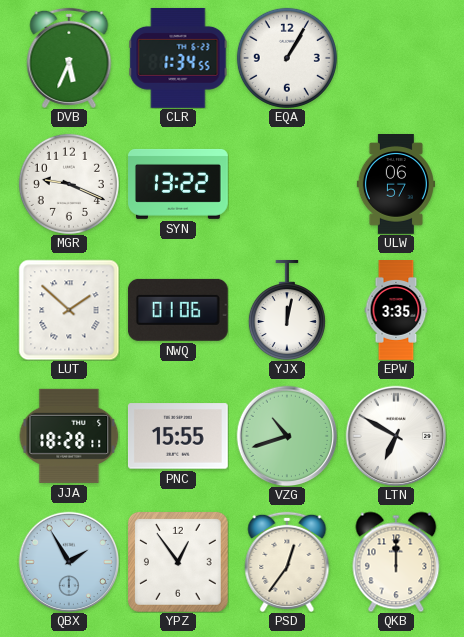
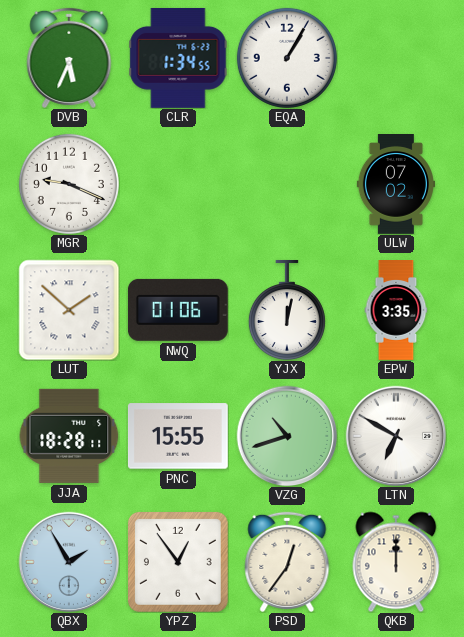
SYN: 13:22 -> none (179, 184)
ULW: 06:57 -> 07:02 (396, 185)
